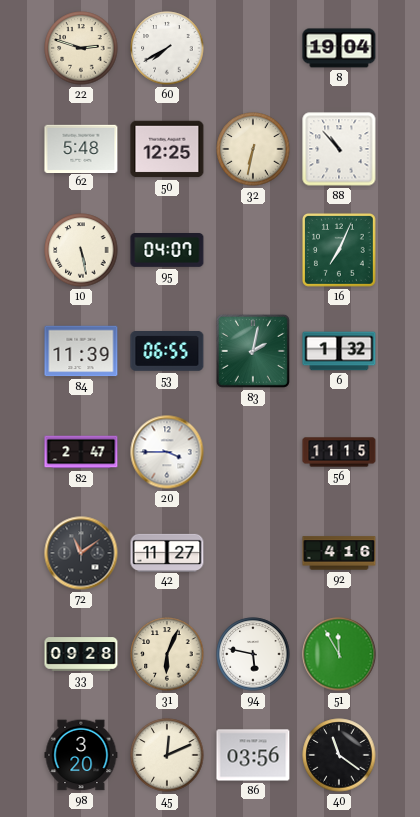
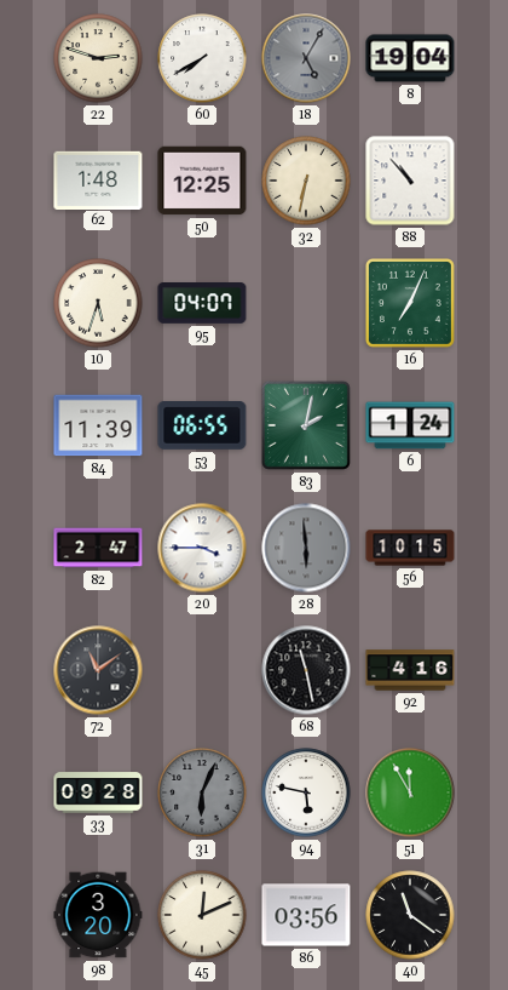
18: none -> 5:05 (306, 58)
62: 5:48 -> 1:48 (98, 179)
10: 5:28 -> 5:33 (98, 303)
6: 1:32 -> 1:24 (410, 425)
28: none -> 5:59 (306, 548)
56: 11:15 -> 10:15 (410, 548)
42: 11:27 -> none (167, 552)
68: none -> 11:28 (306, 670)
31 dial: cream -> grey (202, 792)
